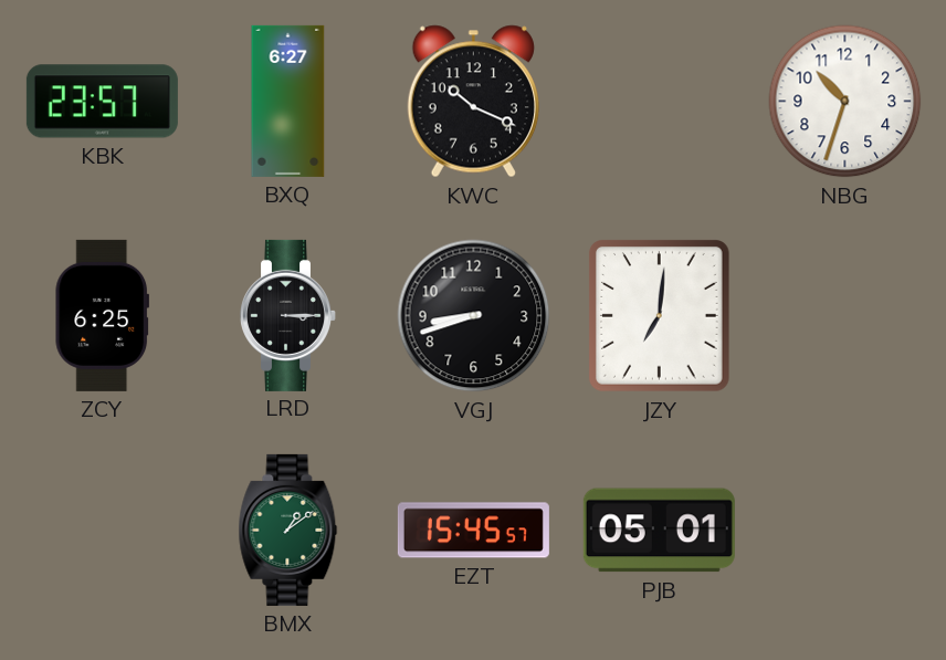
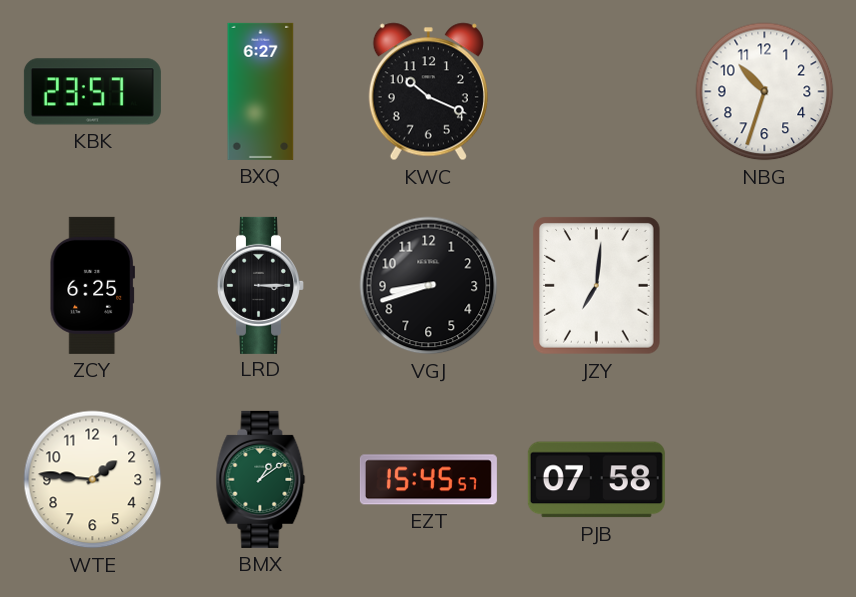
WTE: none -> 1:46 (93, 480)
PJB: 05:01 -> 07:58 (596, 480)
